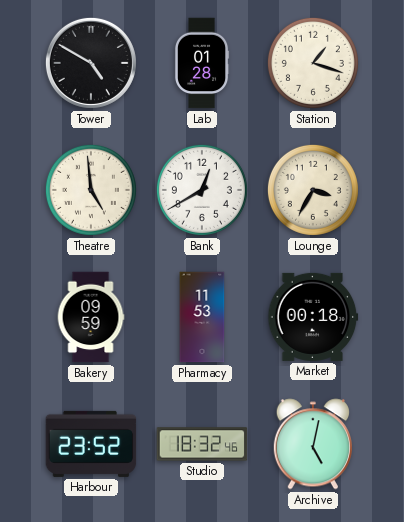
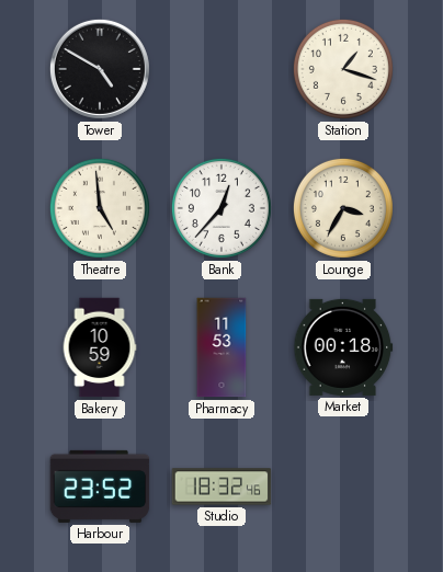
Lab: 01:28 -> none (202, 63)
Bank: 12:40 -> 12:37 (222, 208)
Bakery: 09:59 -> 10:59 (100, 347)
Archive: 5:02 -> none (312, 444)
